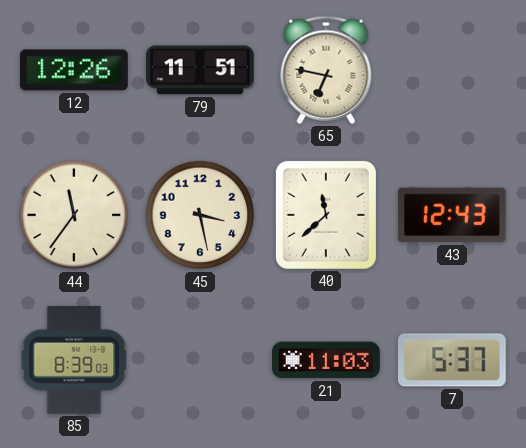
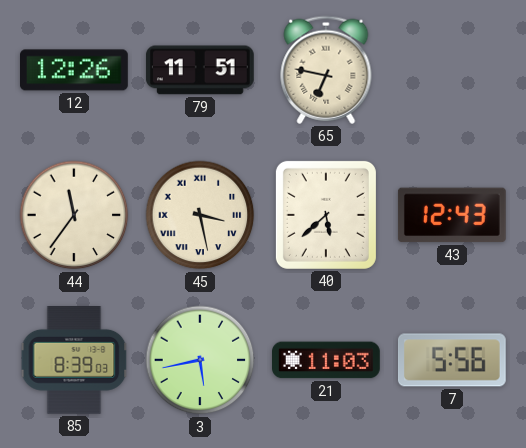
45 numerals: Arabic -> Roman (200, 215)
40: 11:38 -> 5:38 (326, 215)
3: none -> 5:43 (200, 360)
7: 5:37 -> 5:56 (452, 360)
